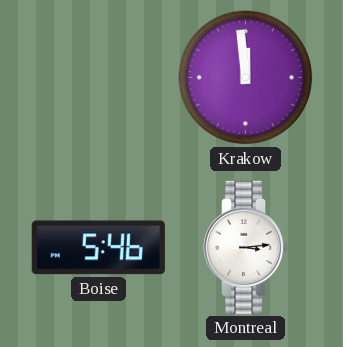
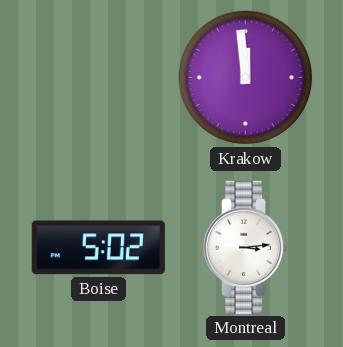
Boise: 5:46 -> 5:02 (98, 248)
